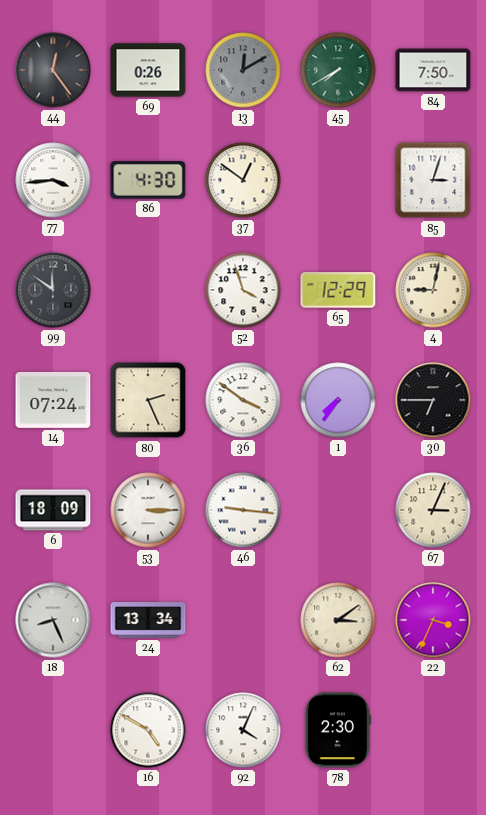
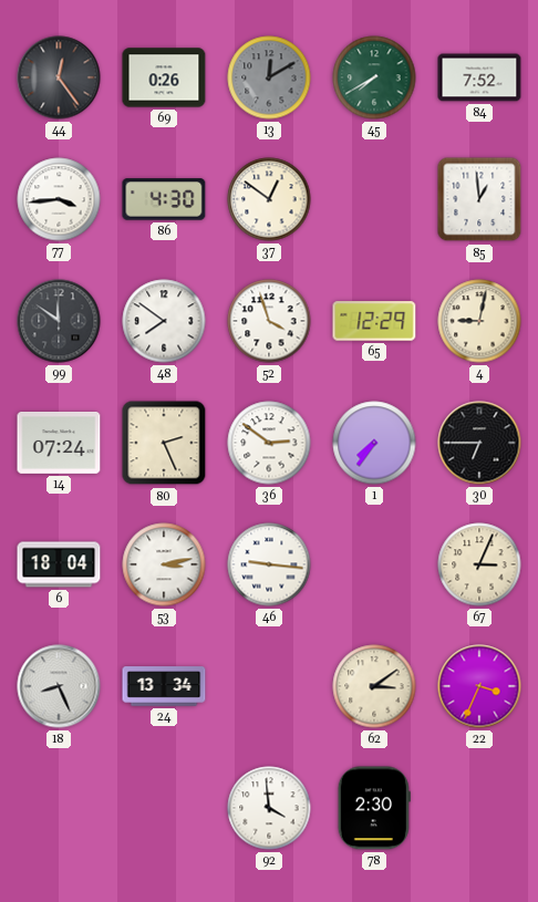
84: 7:50 -> 7:52 (479, 77)
85: 3:03 -> 12:59 (479, 199)
48: none -> 7:51 (164, 321)
36: 3:51 -> 2:51 (269, 443)
6: 18:09 -> 18:04 (59, 564)
53: 3:15 -> 3:13 (164, 564)
16: 4:50 -> none (148, 730)
92: 4:04 -> 3:59 (269, 808)
